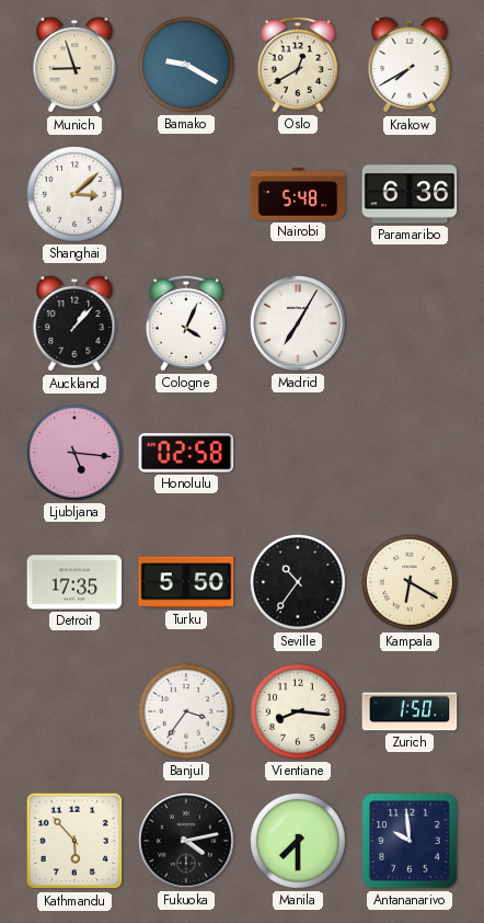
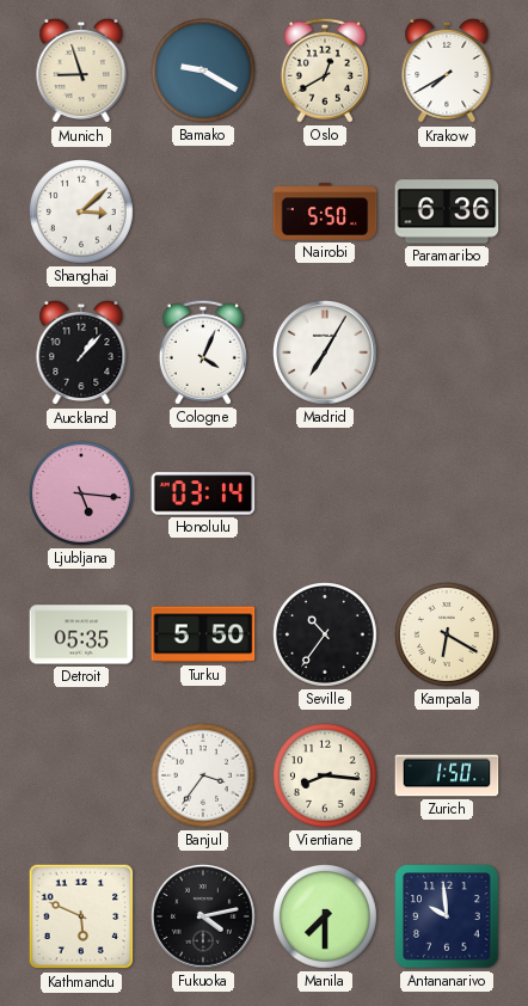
Nairobi: 5:48 -> 5:50 (325, 211)
Honolulu: 02:58 -> 03:14 (203, 493)
Detroit: 17:35 -> 05:35 (81, 634)
Kathmandu: 5:53 -> 5:49 (81, 916)
